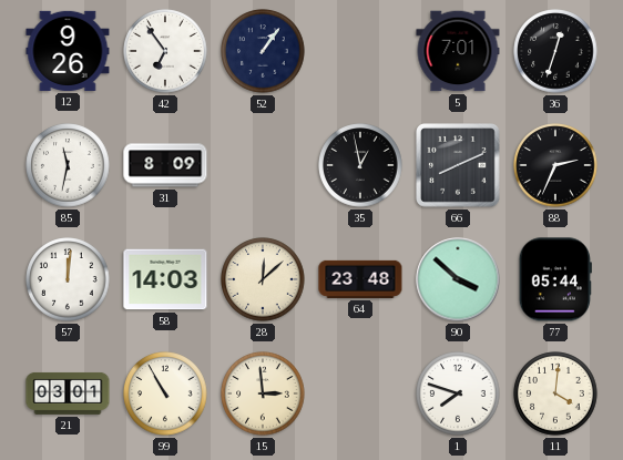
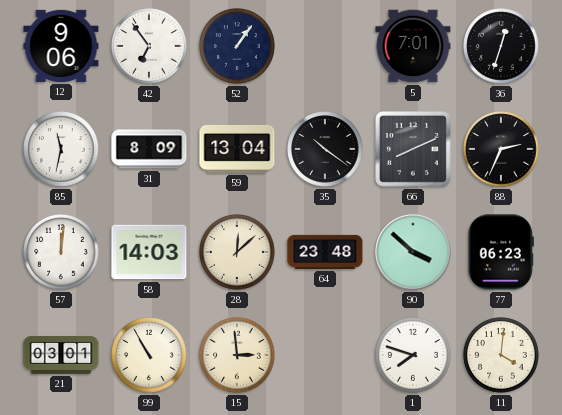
12: 9:26 -> 9:06 (61, 46)
59: none -> 13:04 (237, 149)
35: 12:58 -> 10:21 (325, 149)
77: 05:44 -> 06:23 (501, 252)
